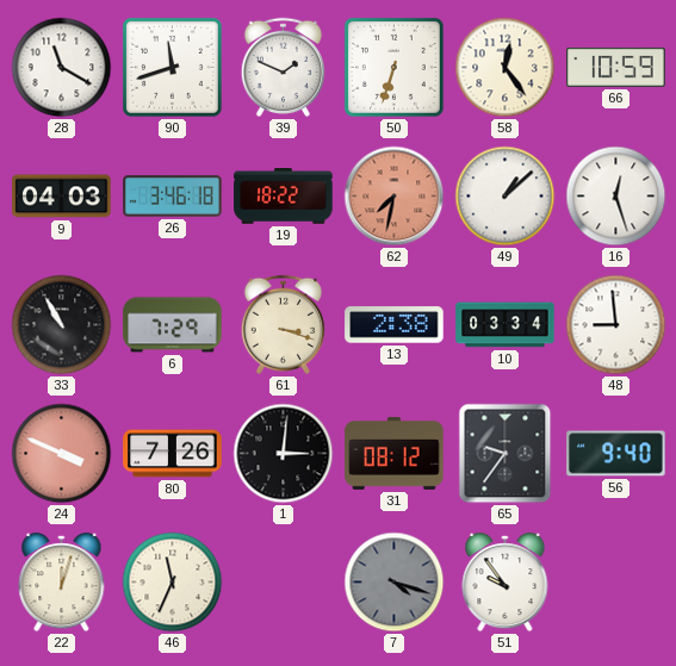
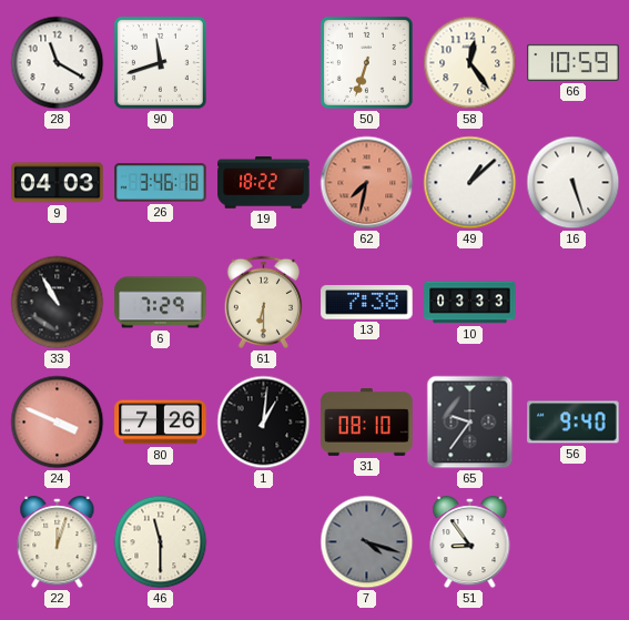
39: 1:49 -> none (283, 67)
16: 12:27 -> 5:27 (574, 183)
61: 3:18 -> 6:30 (263, 302)
13: 2:38 -> 7:38 (367, 303)
10: 03:34 -> 03:33 (470, 303)
48: 8:59 -> none (616, 325)
1: 3:01 -> 1:01 (264, 423)
31: 08:12 -> 08:10 (367, 421)
46: 11:34 -> 11:30 (161, 542)
51: 9:54 -> 8:54 (470, 542)
